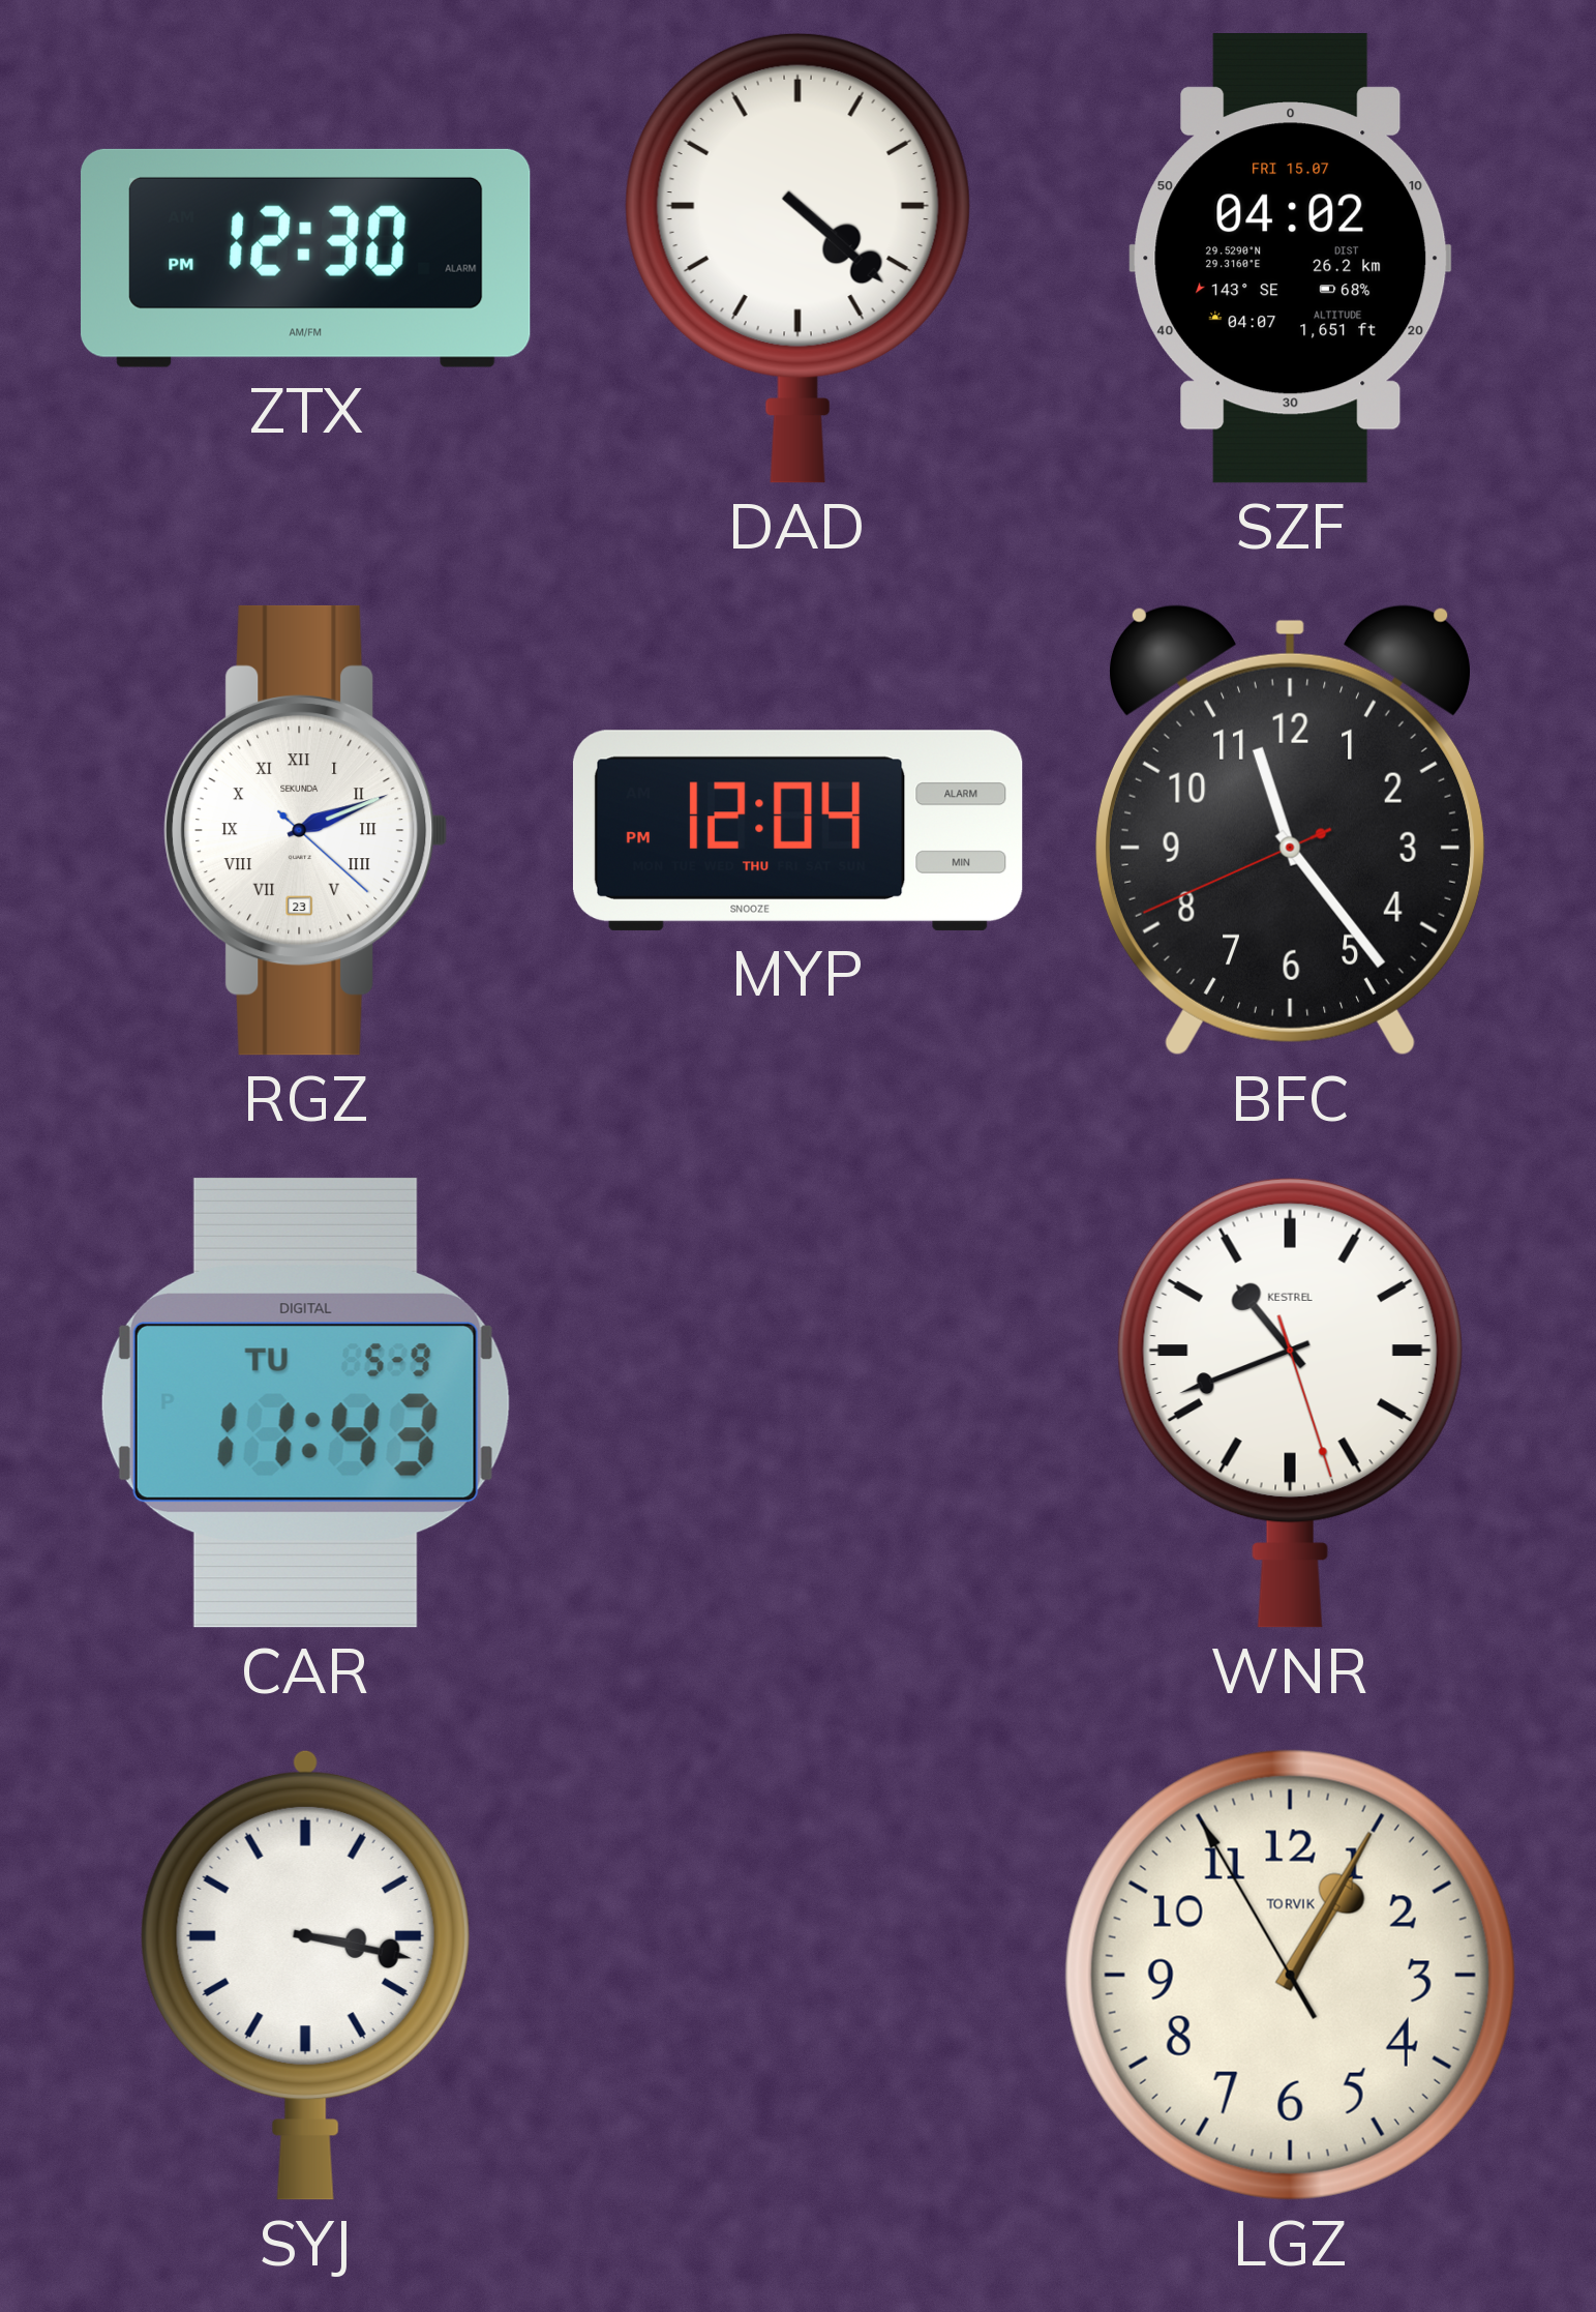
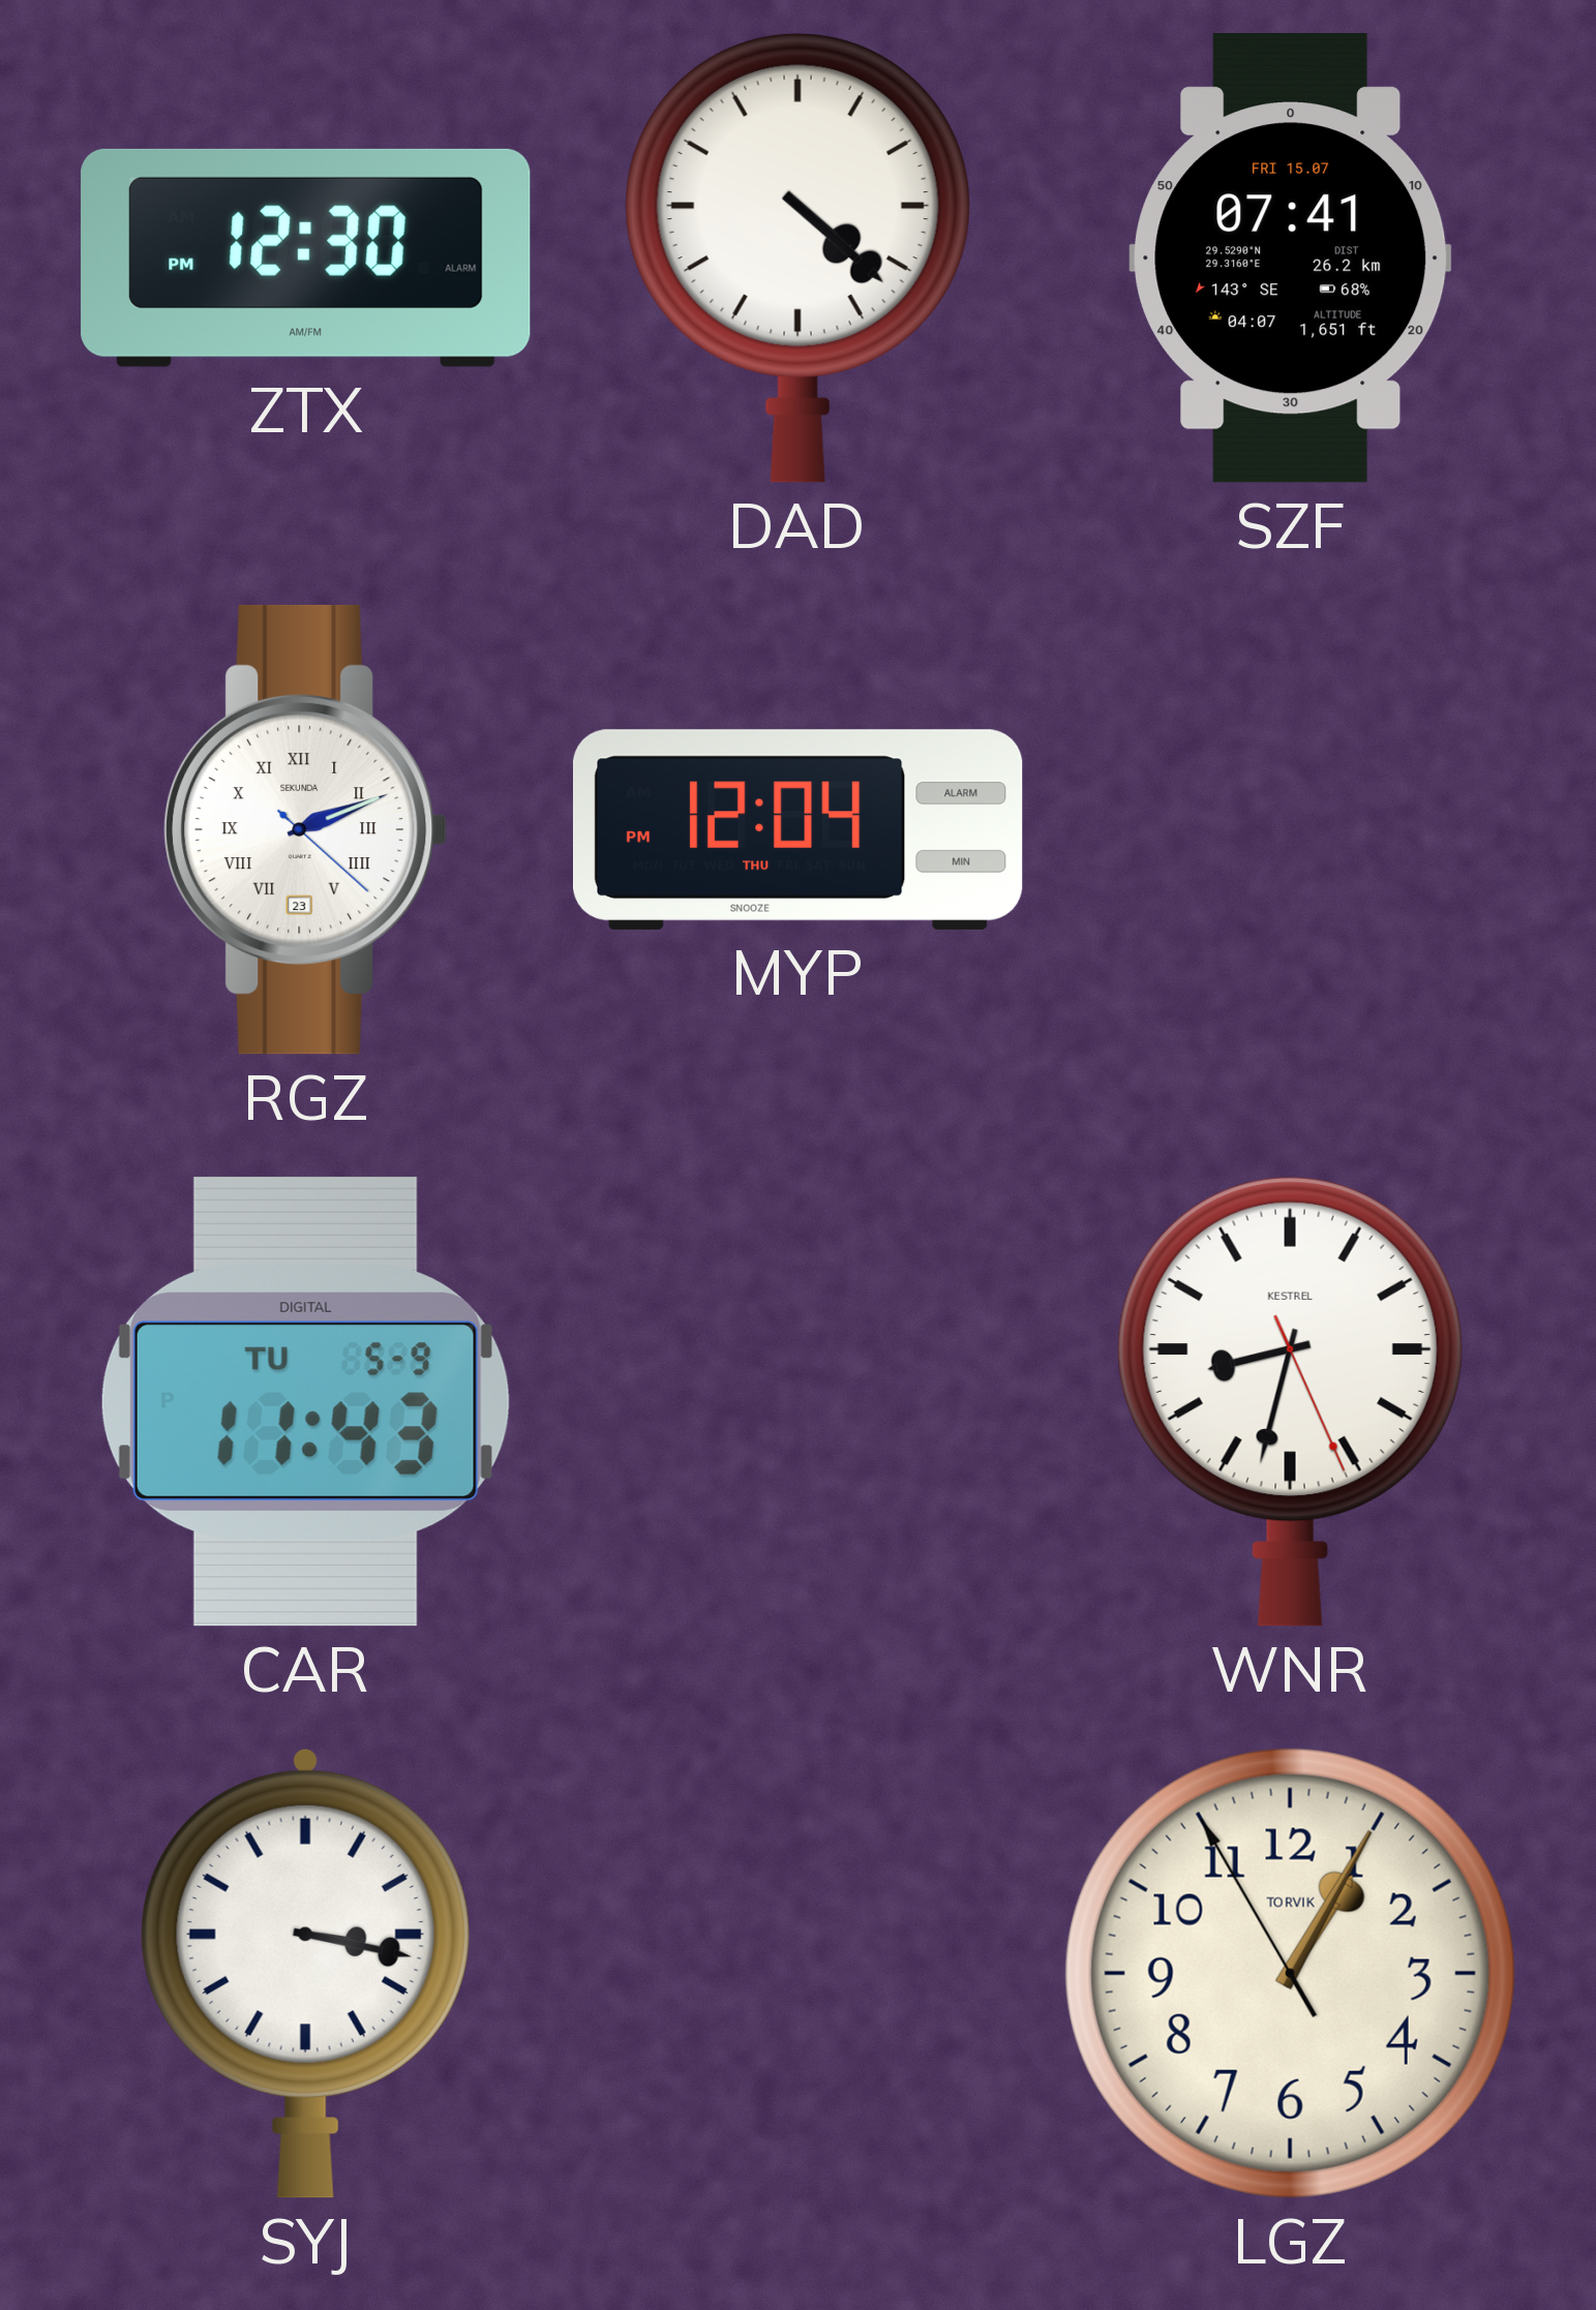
SZF: 04:02 -> 07:41 (1291, 259)
BFC: 11:23 -> none (1290, 830)
WNR: 10:41 -> 8:32 (1290, 1401)
